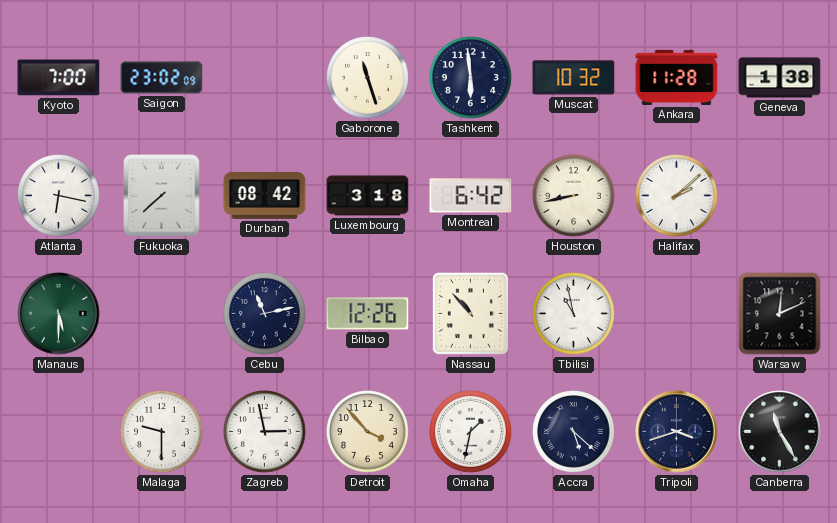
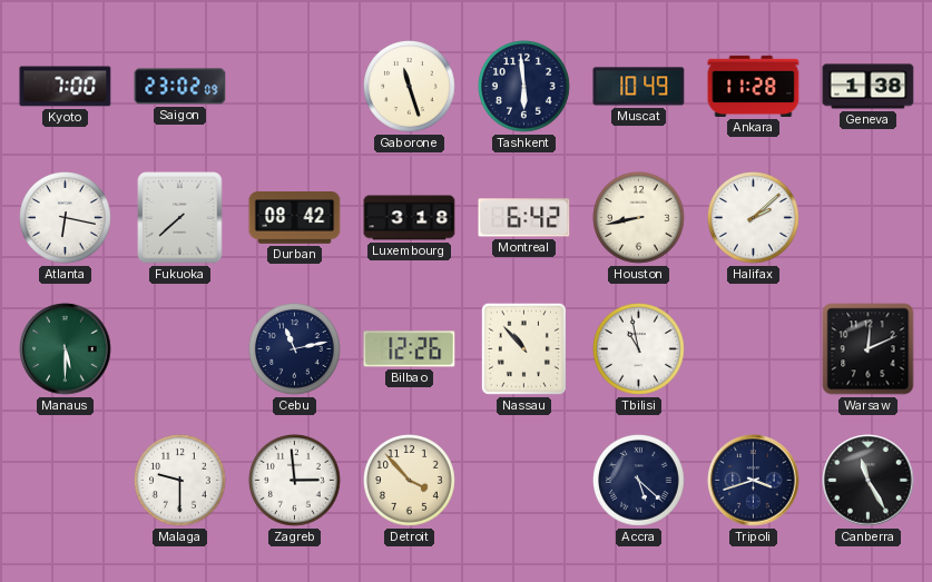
Muscat: 10:32 -> 10:49 (639, 87)
Zagreb: 2:58 -> 2:59 (295, 481)
Omaha: 1:32 -> none (471, 432)
